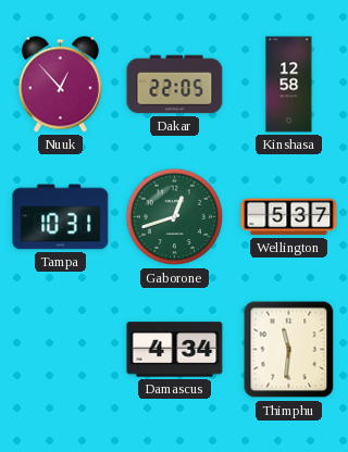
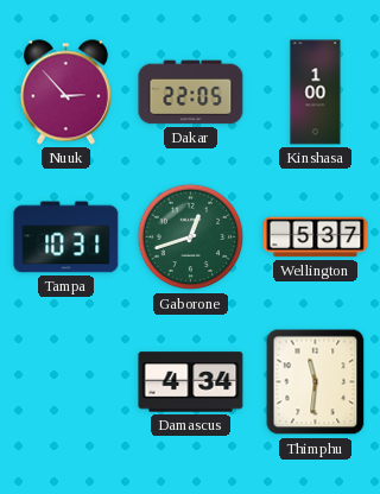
Nuuk: 12:53 -> 2:53 (65, 93)
Kinshasa: 12:58 -> 1:00 (316, 93)
